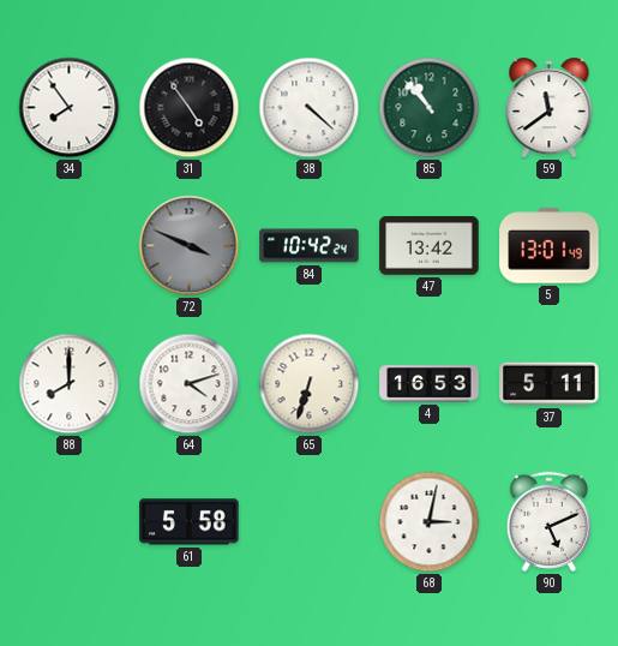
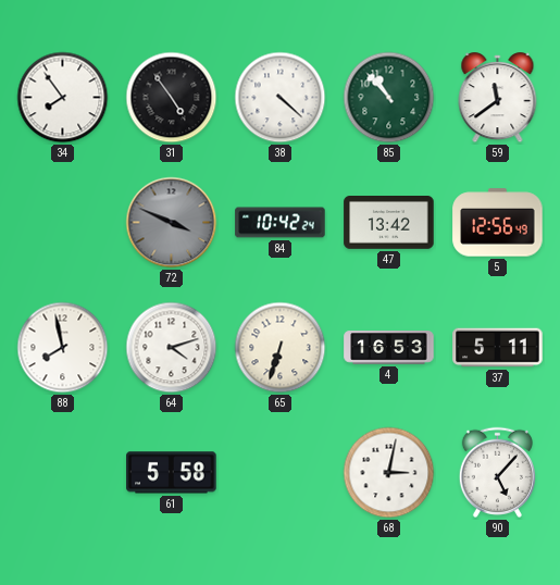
5: 13:01 -> 12:56 (498, 223)
88: 8:00 -> 7:58 (63, 348)
90: 5:11 -> 5:07 (497, 472)
